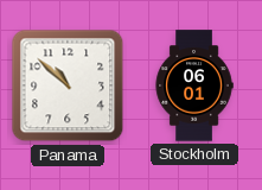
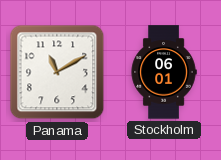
Panama: 10:52 -> 11:10 (57, 72)
